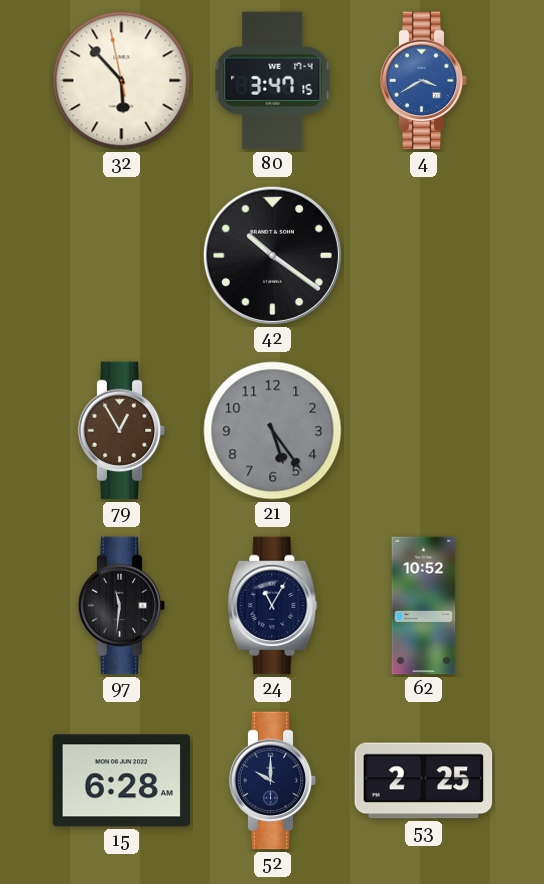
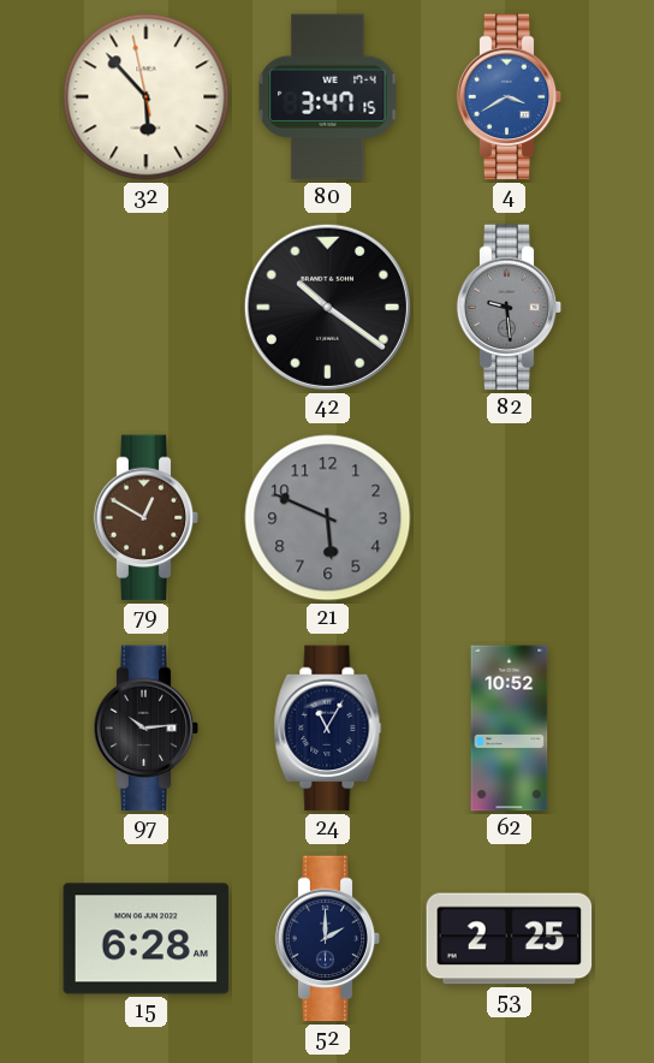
82: none -> 9:29 (510, 308)
79: 12:55 -> 12:50 (147, 518)
21: 5:24 -> 5:49 (328, 518)
97: 11:31 -> 10:14 (147, 729)
52: 10:00 -> 2:00 (328, 939)
